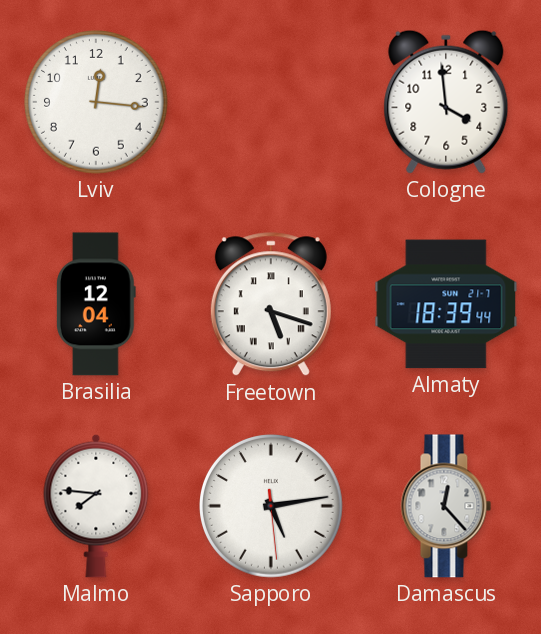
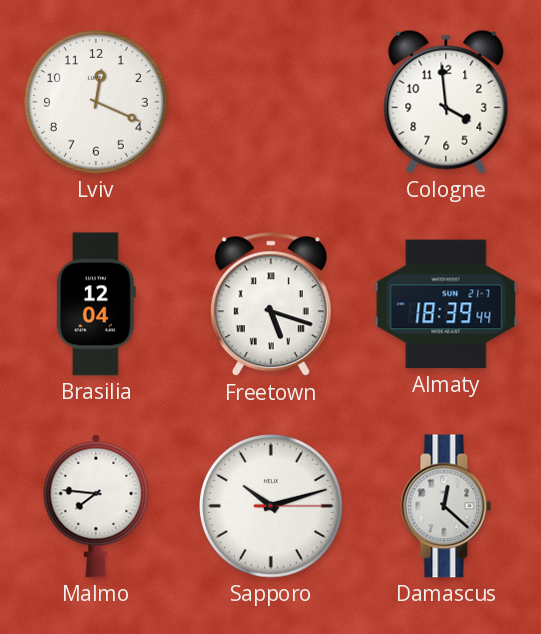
Lviv: 12:16 -> 12:19 (97, 103)
Sapporo: 5:13 -> 10:12 (272, 507)
Damascus: 12:23 -> 12:22 (446, 506)
